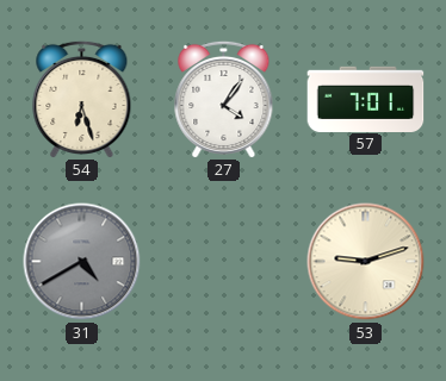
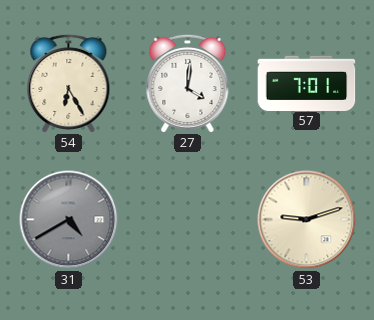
54: 6:27 -> 6:25 (69, 83)
27: 4:06 -> 4:01 (188, 83)
